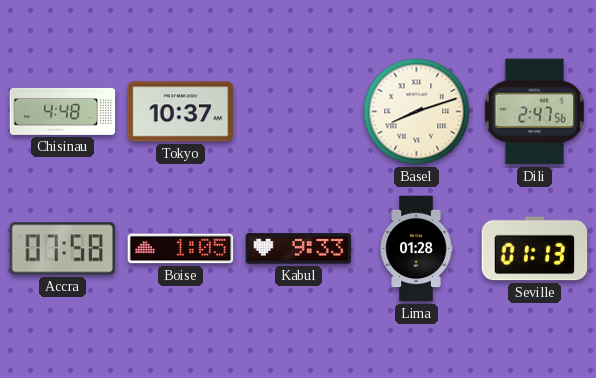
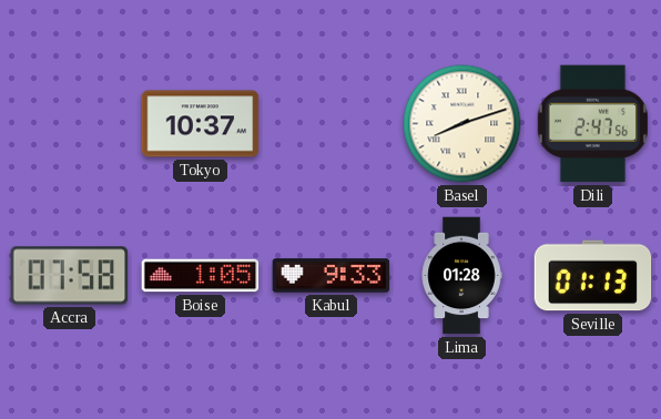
Chisinau: 4:48 -> none (63, 111)
